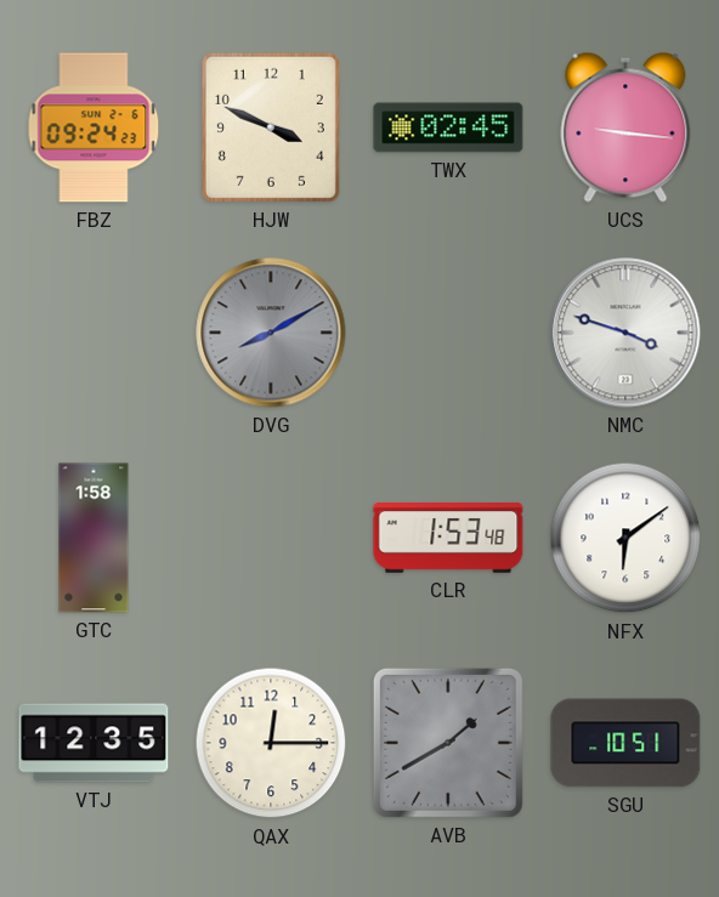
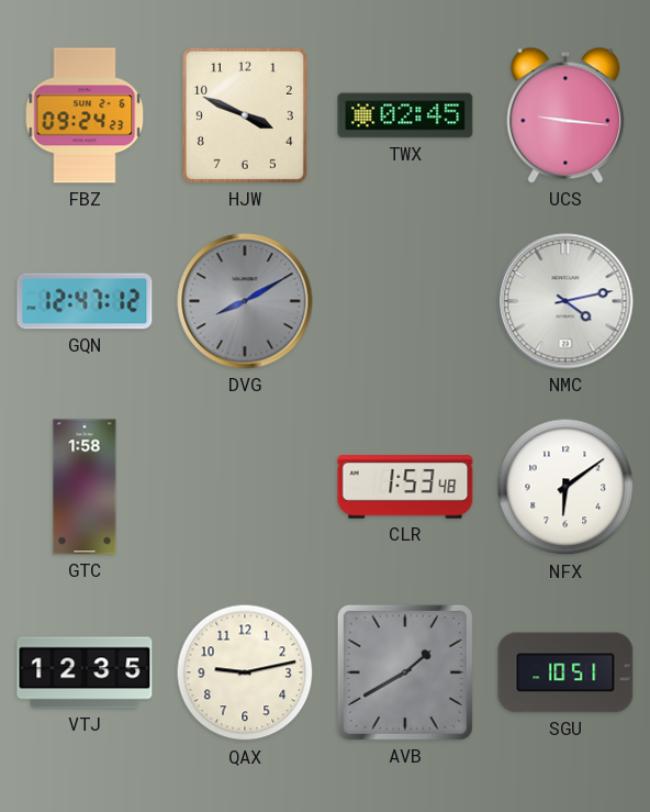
GQN: none -> 12:47 (85, 301)
NMC: 3:48 -> 4:13 (565, 301)
QAX: 12:15 -> 9:13 (245, 672)
